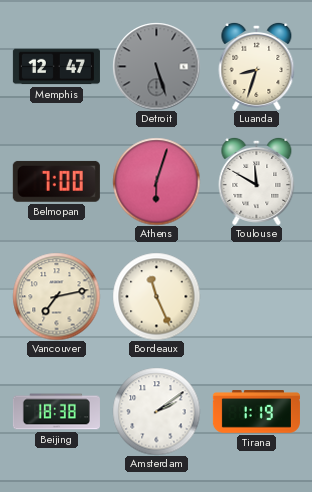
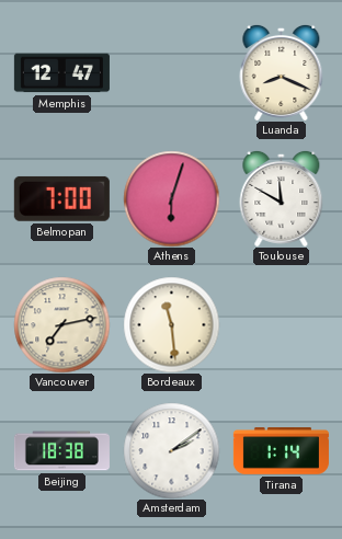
Detroit: 5:27 -> none (156, 66)
Luanda: 8:33 -> 8:19 (282, 72)
Bordeaux: 11:26 -> 11:29 (171, 324)
Tirana: 1:19 -> 1:14 (281, 451)
